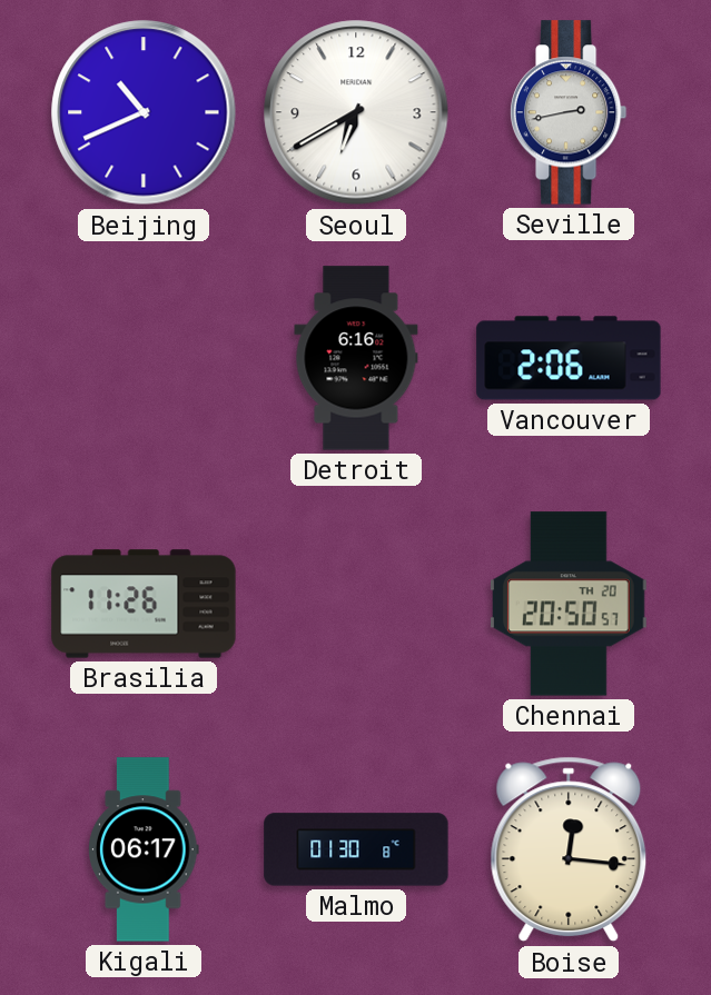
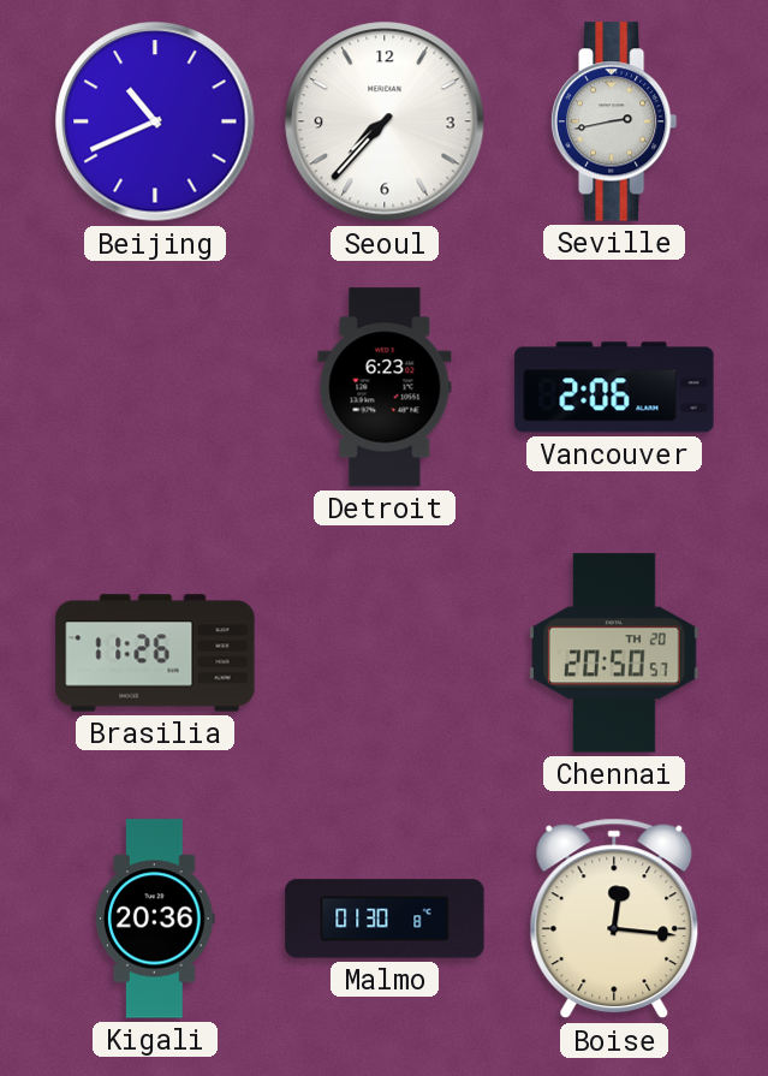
Seoul: 6:40 -> 7:37 (385, 121)
Detroit: 6:16 -> 6:23 (385, 387)
Kigali: 06:17 -> 20:36 (156, 919)
